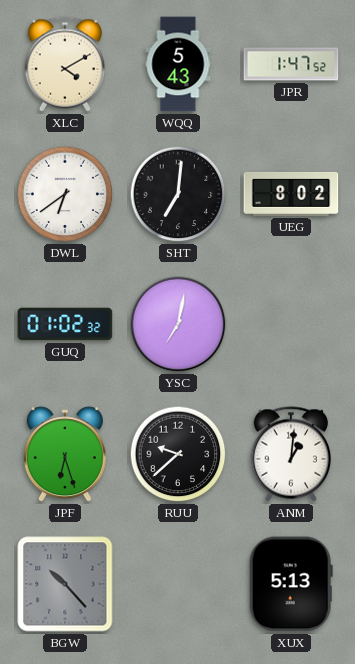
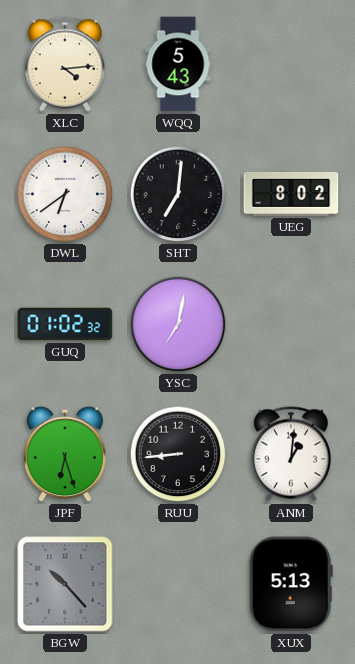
XLC: 4:10 -> 4:14 (65, 64)
JPR: 1:47 -> none (291, 64)
RUU: 9:38 -> 8:44 (178, 454)
